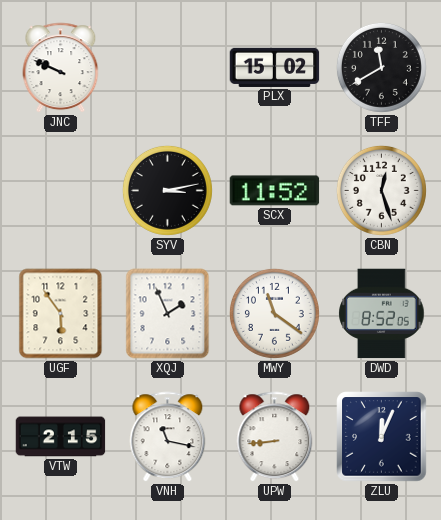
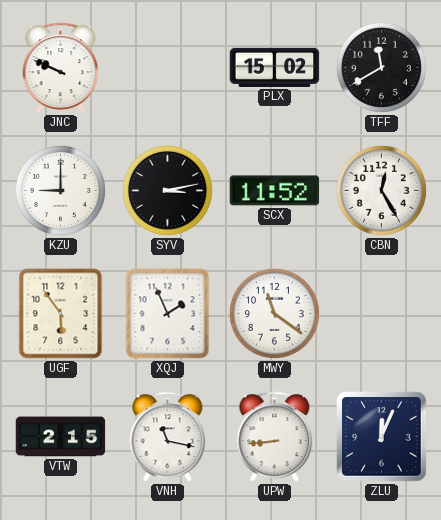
KZU: none -> 9:00 (60, 190)
CBN: 12:27 -> 12:25 (381, 190)
DWD: 8:52 -> none (382, 314)
